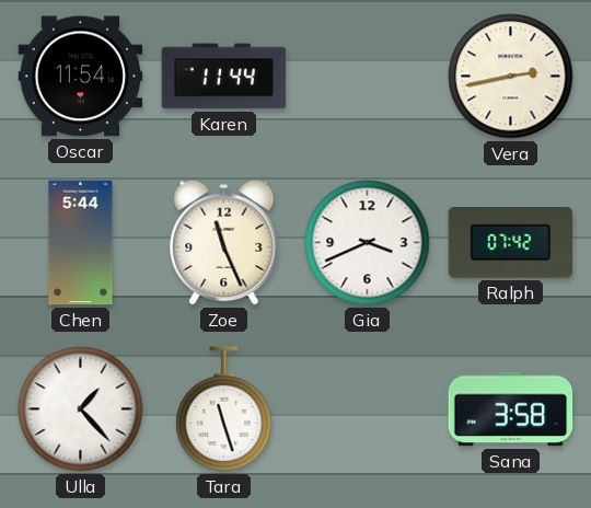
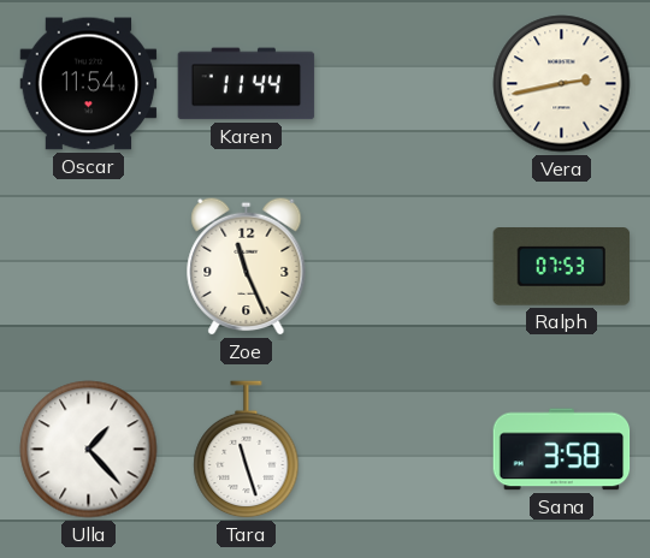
Chen: 5:44 -> none (81, 243)
Gia: 3:41 -> none (368, 243)
Ralph: 07:42 -> 07:53 (562, 267)
